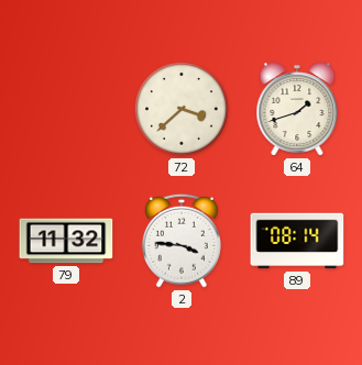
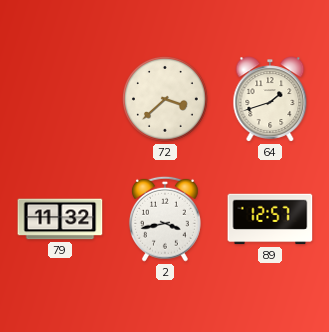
2: 3:46 -> 3:43 (165, 219)
89: 08:14 -> 12:57 (270, 219)
